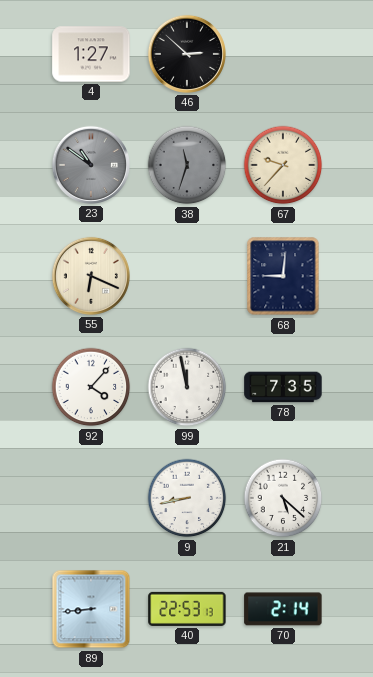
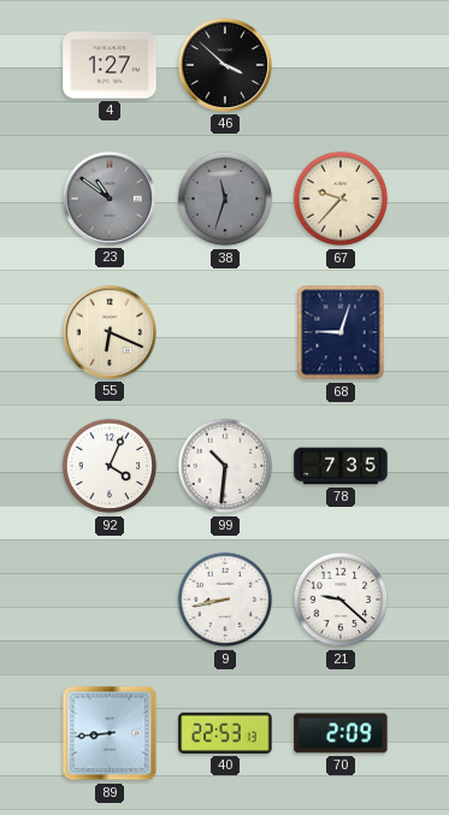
46: 2:52 -> 3:52 (225, 65)
68: 9:01 -> 9:03 (341, 332)
92: 4:07 -> 4:04 (110, 466)
99: 11:58 -> 10:31 (225, 466)
21: 5:22 -> 9:22 (341, 600)
70: 2:14 -> 2:09 (341, 733)
